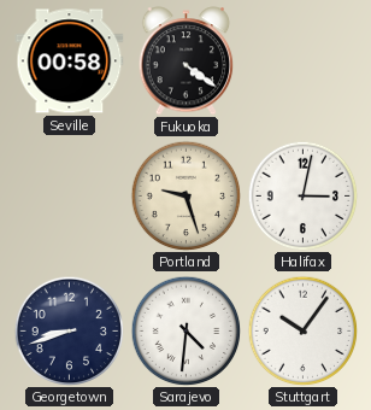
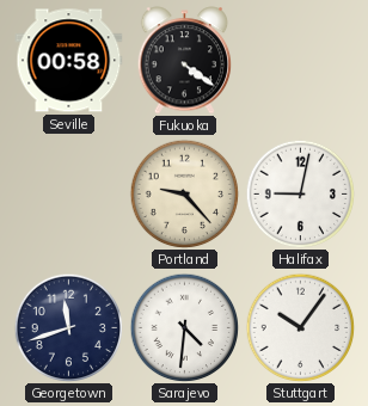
Portland: 9:27 -> 9:23 (184, 193)
Halifax: 3:02 -> 9:02 (300, 193)
Georgetown: 8:42 -> 11:42 (68, 327)
